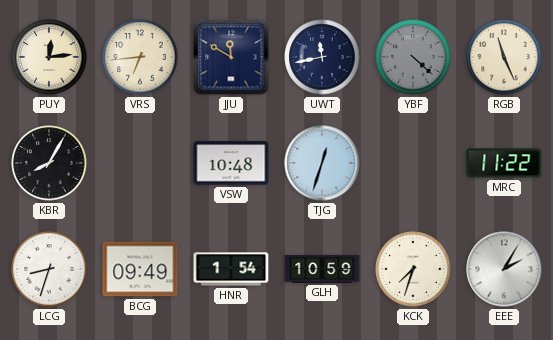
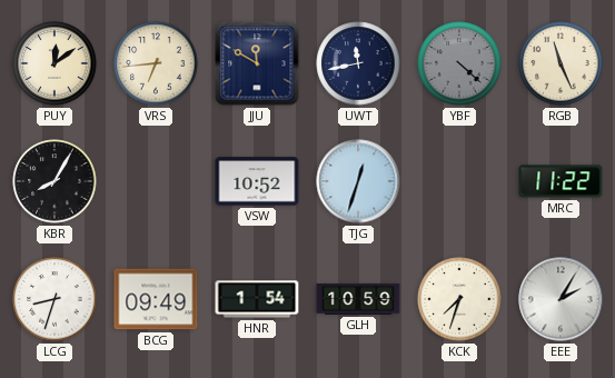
PUY: 12:14 -> 12:09 (54, 63)
VSW: 10:48 -> 10:52 (257, 181)
